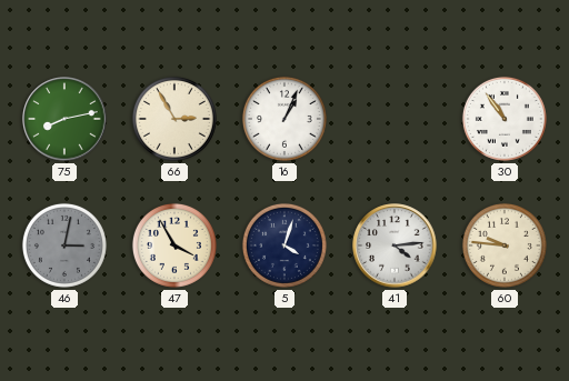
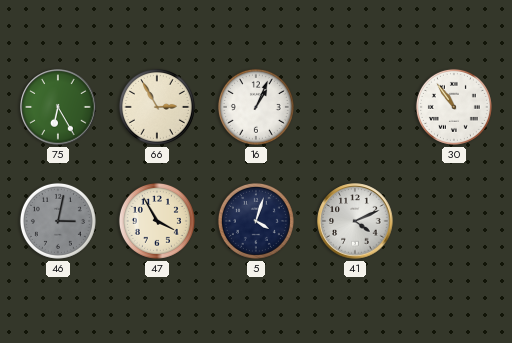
75: 8:13 -> 6:25 (58, 107)
41: 4:14 -> 4:11 (355, 221)
60: 9:46 -> none (505, 245)
